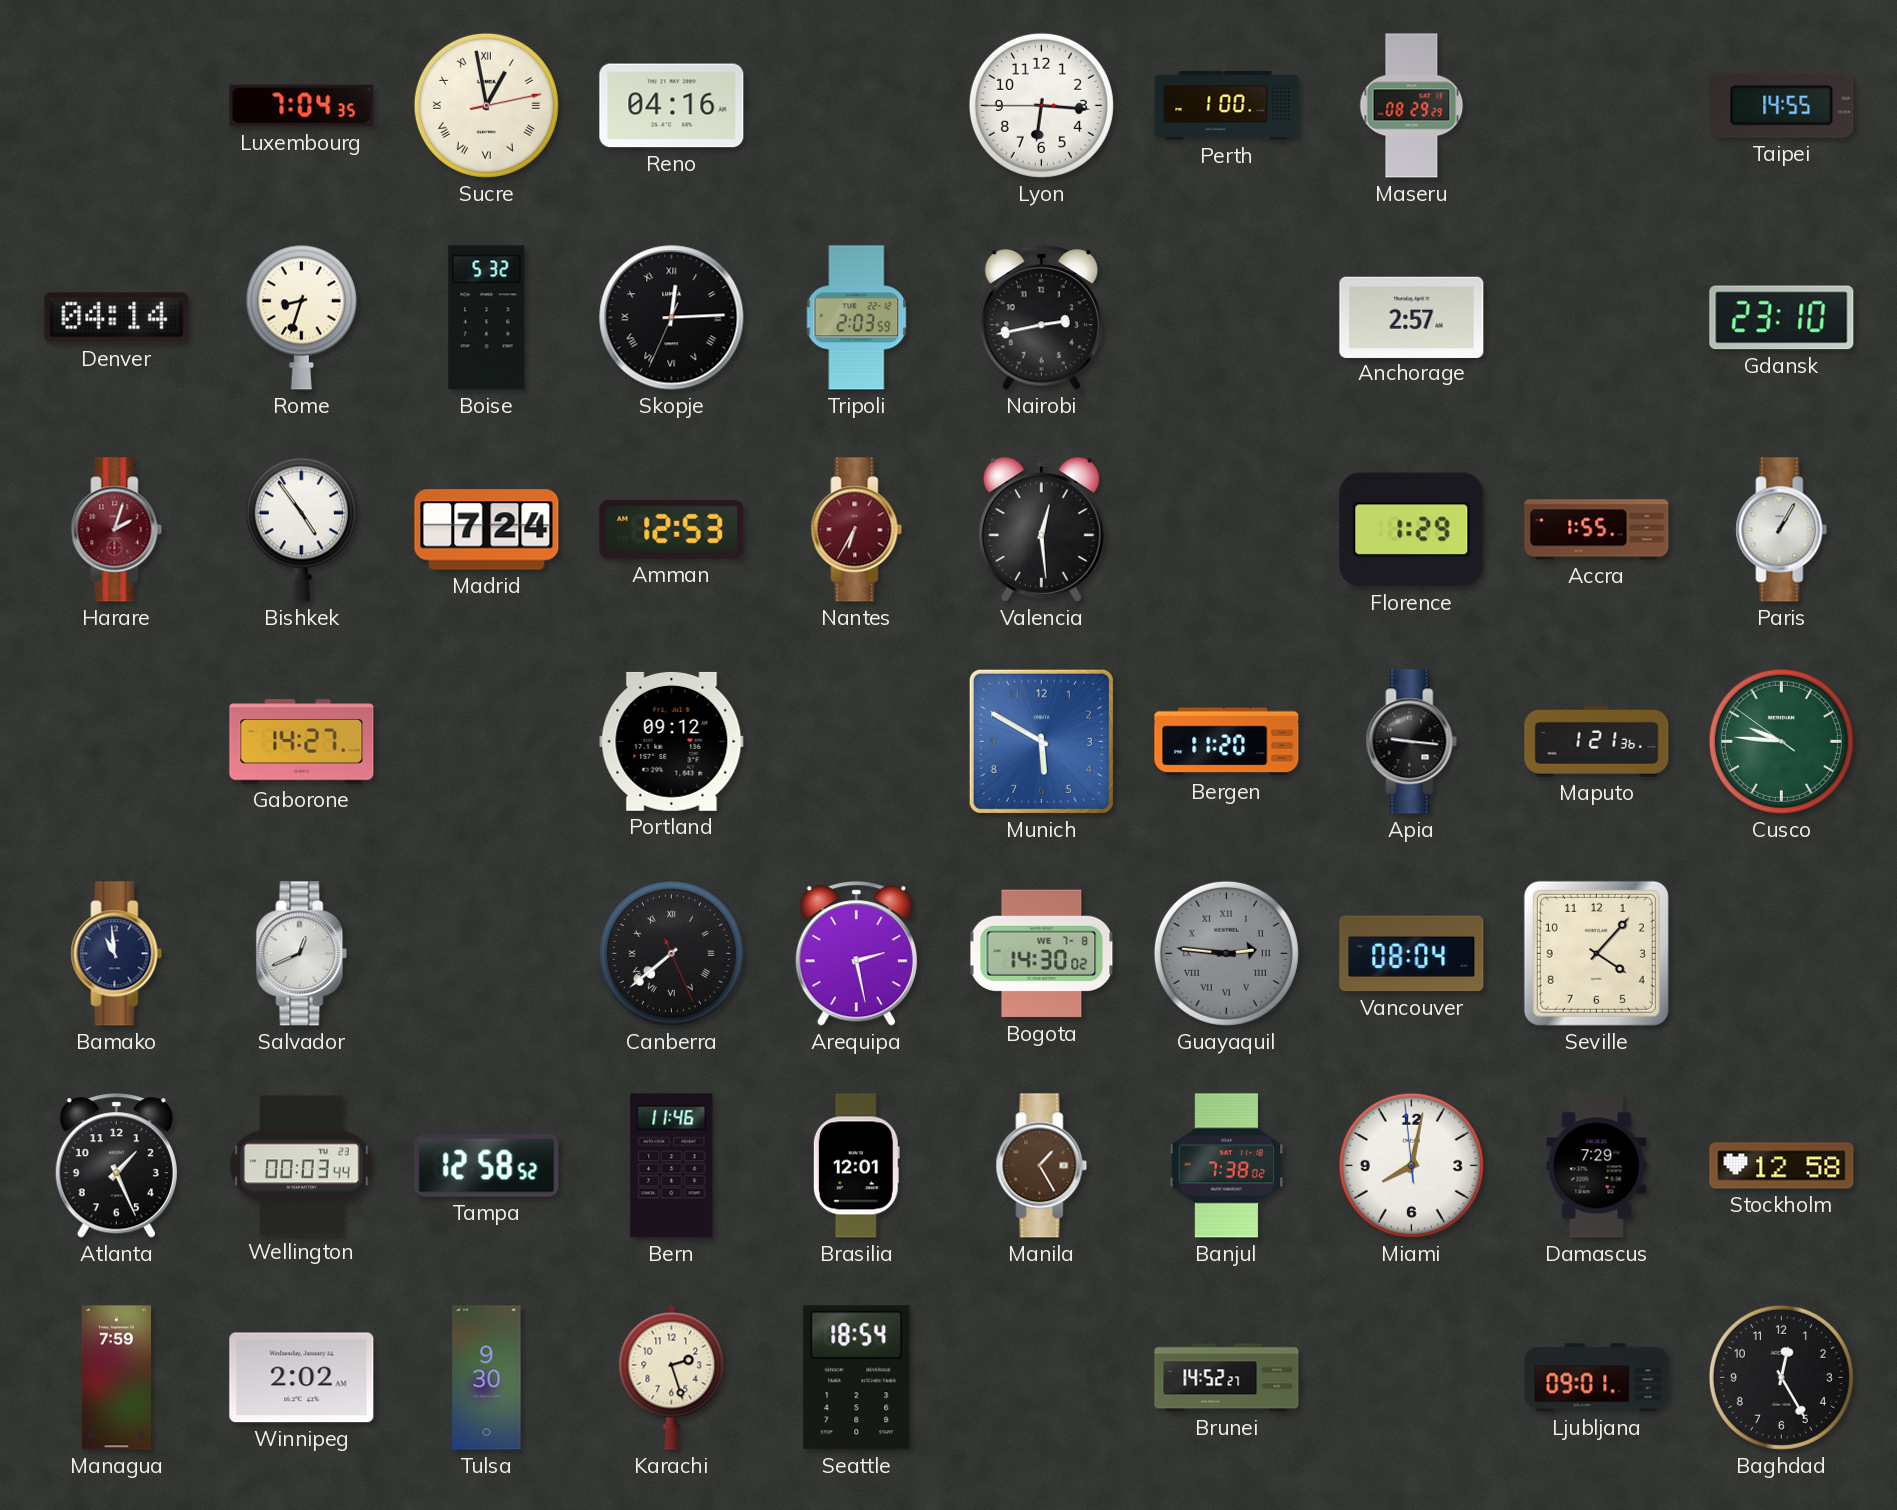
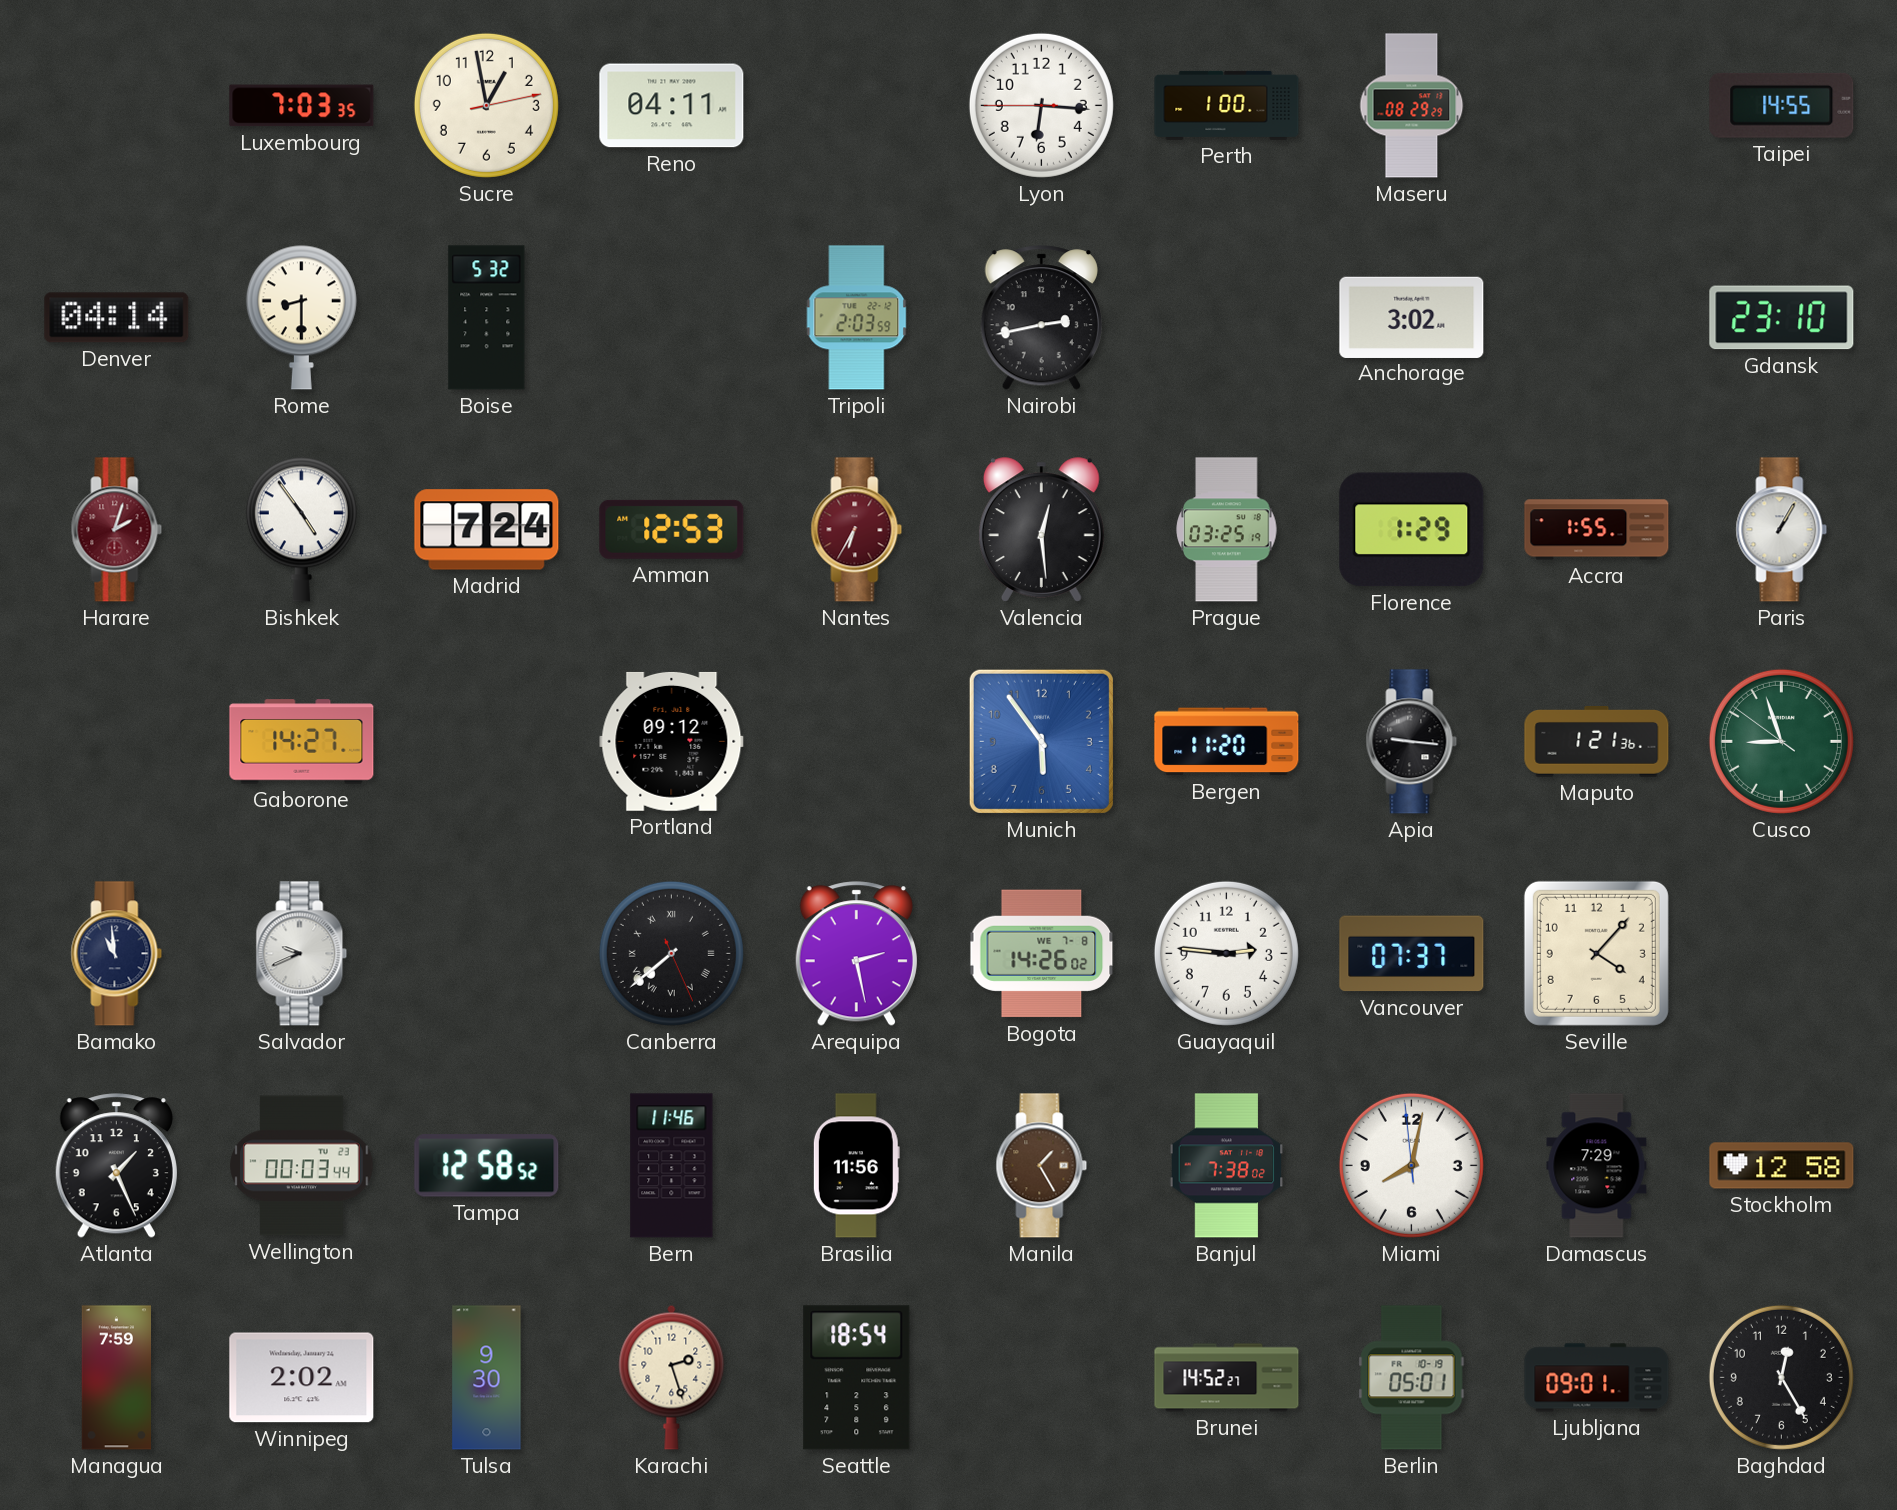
Luxembourg: 7:04 -> 7:03 (302, 106)
Sucre numerals: Roman -> Arabic (486, 105)
Reno: 04:16 -> 04:11 (672, 106)
Rome: 8:33 -> 8:30 (301, 317)
Skopje: 12:14 -> none (672, 318)
Anchorage: 2:57 -> 3:02 (1412, 317)
Prague: none -> 03:25 (1227, 530)
Munich: 5:50 -> 5:54 (1041, 741)
Cusco: 9:45 -> 8:56 (1781, 741)
Salvador: 12:41 -> 9:41 (302, 954)
Bogota: 14:30 -> 14:26 (1042, 954)
Guayaquil dial: grey -> white (1226, 953)
Guayaquil numerals: Roman -> Arabic (1226, 953)
Vancouver: 08:04 -> 07:37 (1412, 954)
Brasilia: 12:01 -> 11:56 (856, 1166)
Berlin: none -> 05:01 (1412, 1378)
